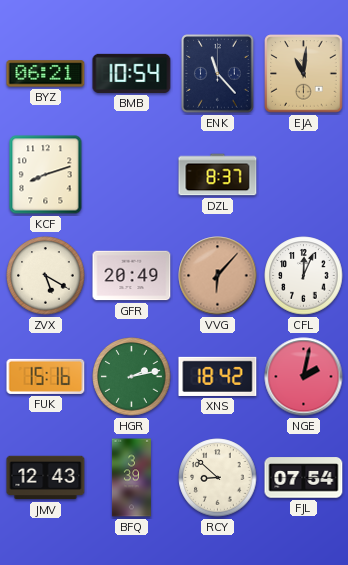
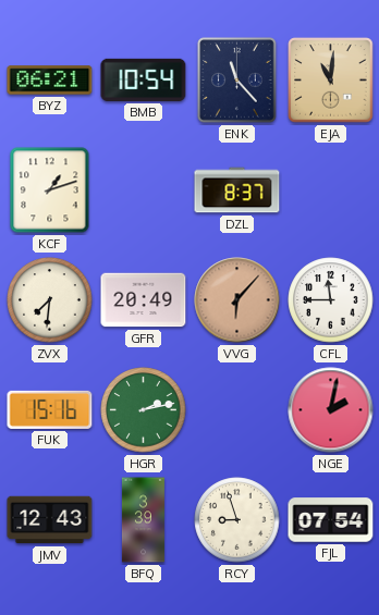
KCF: 8:12 -> 1:12 (50, 190)
ZVX: 5:20 -> 7:31 (50, 300)
CFL: 12:04 -> 11:45 (331, 300)
XNS: 18:42 -> none (218, 376)
RCY: 8:52 -> 8:57 (237, 520)
